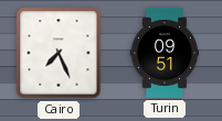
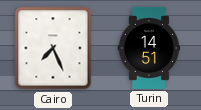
Turin: 09:51 -> 14:51 (149, 48)
